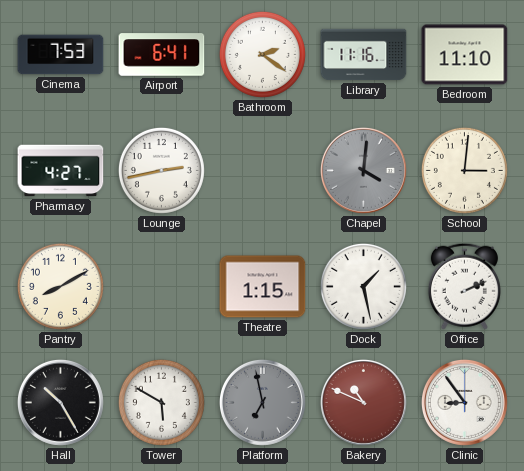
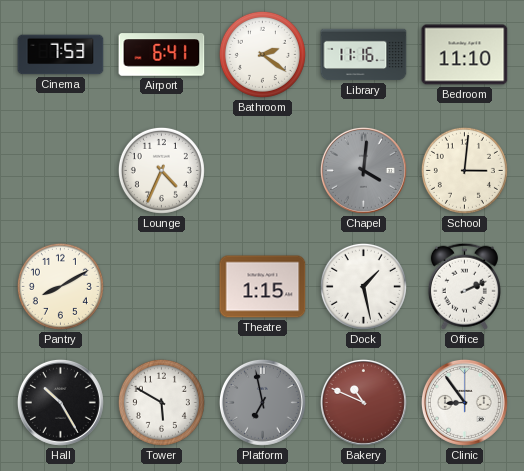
Pharmacy: 4:27 -> none (61, 171)
Lounge: 2:43 -> 4:34 (161, 170)
